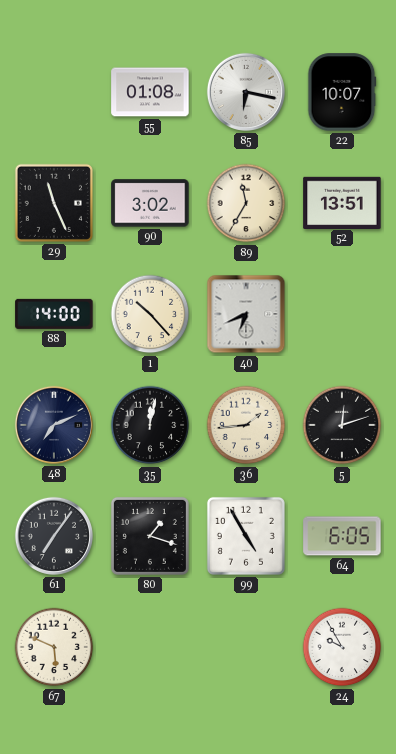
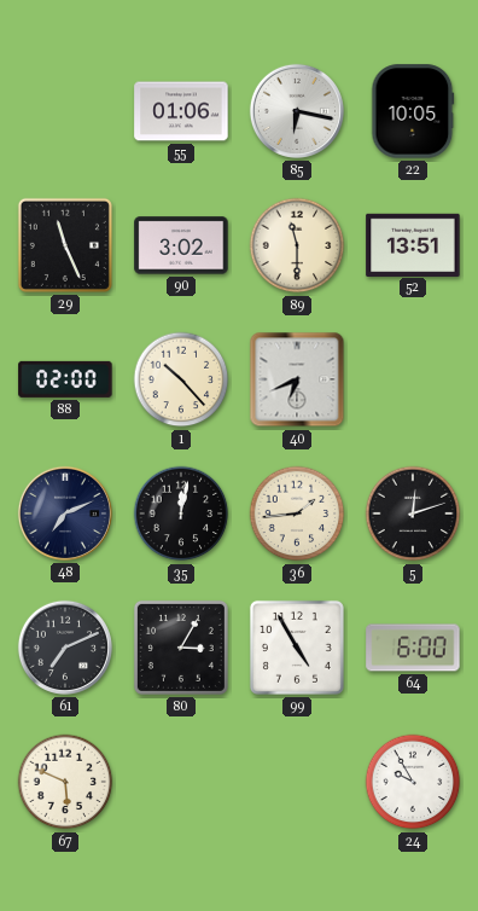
55: 01:08 -> 01:06 (181, 111)
22: 10:07 -> 10:05 (413, 111)
89: 11:35 -> 11:30 (297, 245)
88: 14:00 -> 02:00 (65, 379)
61: 7:06 -> 7:11 (65, 648)
80: 1:18 -> 3:05 (181, 648)
64: 6:05 -> 6:00 (413, 648)
